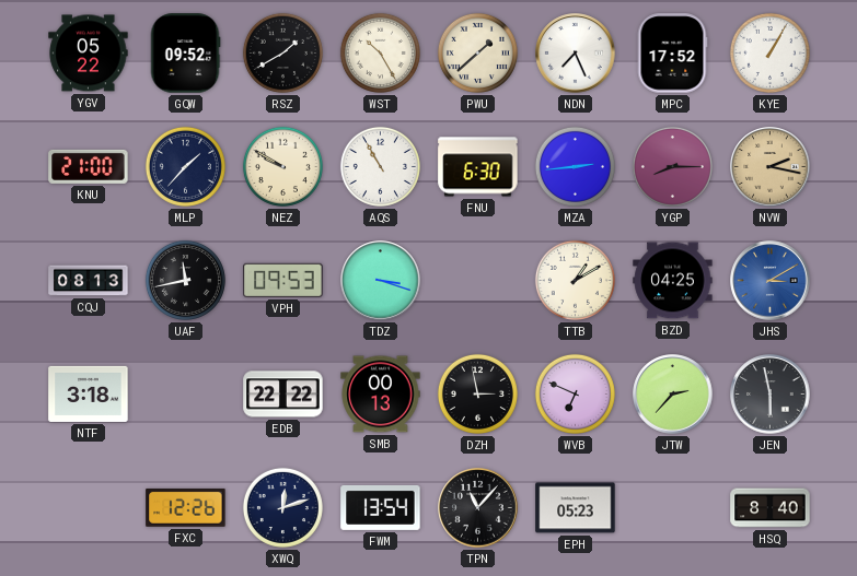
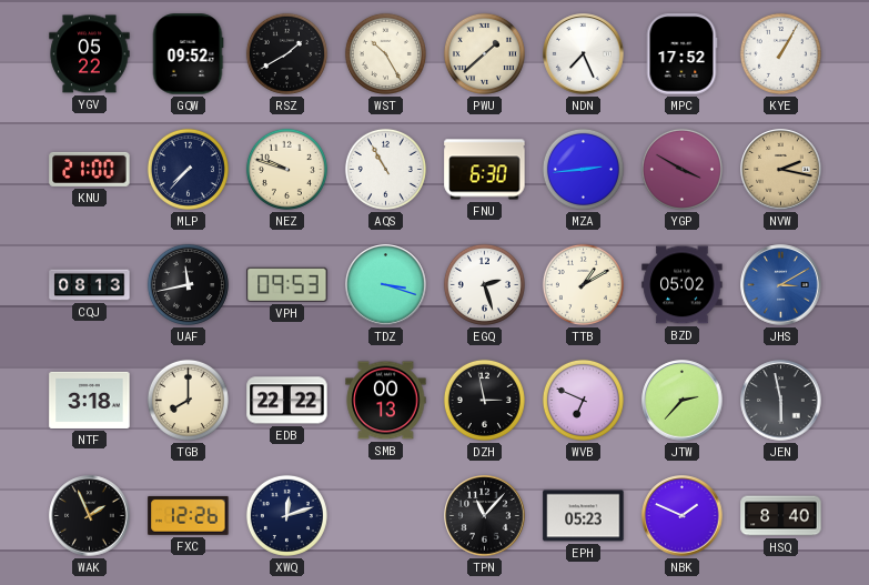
MLP: 1:37 -> 7:37 (188, 169)
NEZ: 9:50 -> 9:48 (286, 169)
YGP: 8:15 -> 3:50 (681, 169)
EGQ: none -> 2:27 (484, 284)
BZD: 04:25 -> 05:02 (683, 285)
TGB: none -> 8:00 (188, 400)
WAK: none -> 1:56 (90, 516)
FWM: 13:54 -> none (381, 507)
NBK: none -> 1:49 (683, 516)
